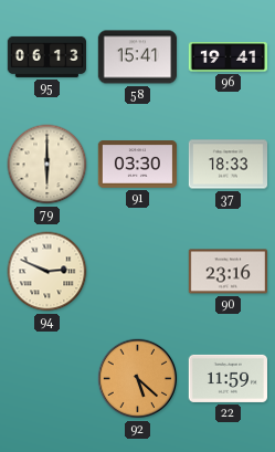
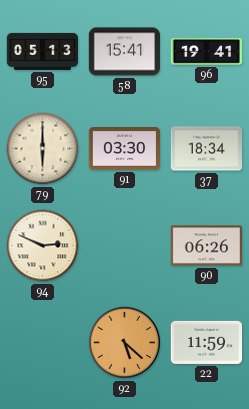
95: 06:13 -> 05:13 (43, 51)
37: 18:33 -> 18:34 (207, 149)
90: 23:16 -> 06:26 (206, 246)
